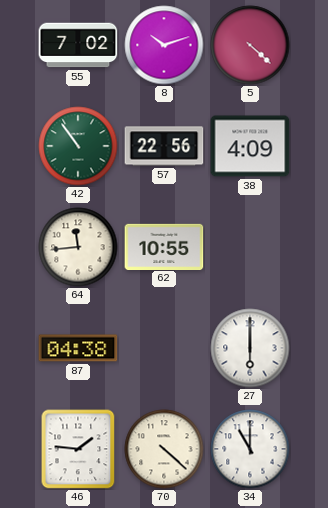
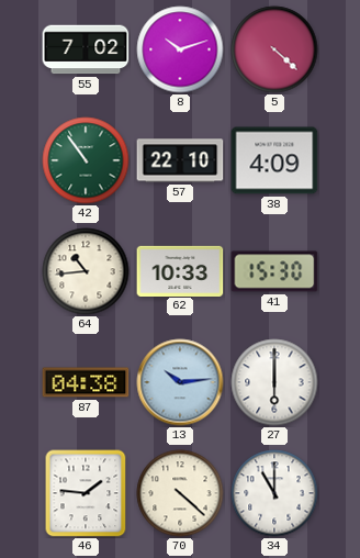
57: 22:56 -> 22:10 (180, 160)
64: 11:44 -> 10:44 (86, 271)
62: 10:55 -> 10:33 (180, 270)
41: none -> 15:30 (274, 271)
13: none -> 10:14 (180, 382)
